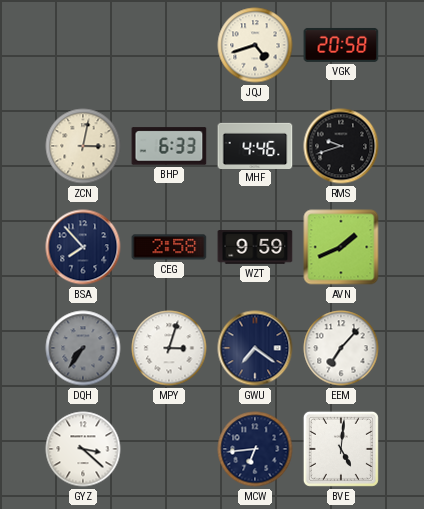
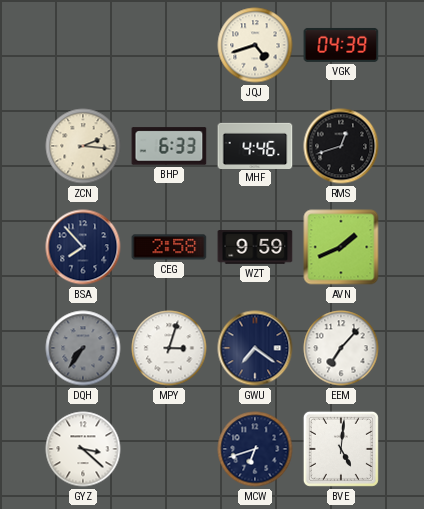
VGK: 20:58 -> 04:39 (341, 45)
ZCN: 3:02 -> 2:16 (83, 146)
RMS: 9:42 -> 12:42 (341, 146)
MCW: 6:44 -> 6:42 (255, 449)
